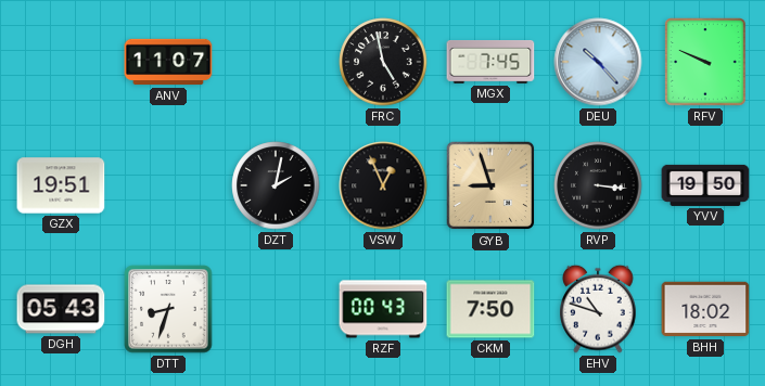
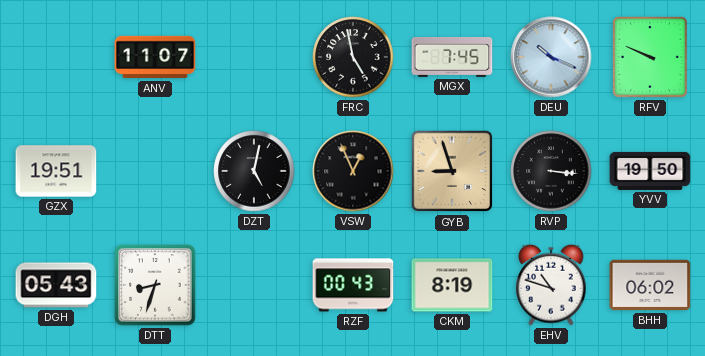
DEU: 10:23 -> 10:19 (551, 57)
DZT: 2:02 -> 5:02 (254, 171)
CKM: 7:50 -> 8:19 (452, 285)
BHH: 18:02 -> 06:02 (650, 285)
